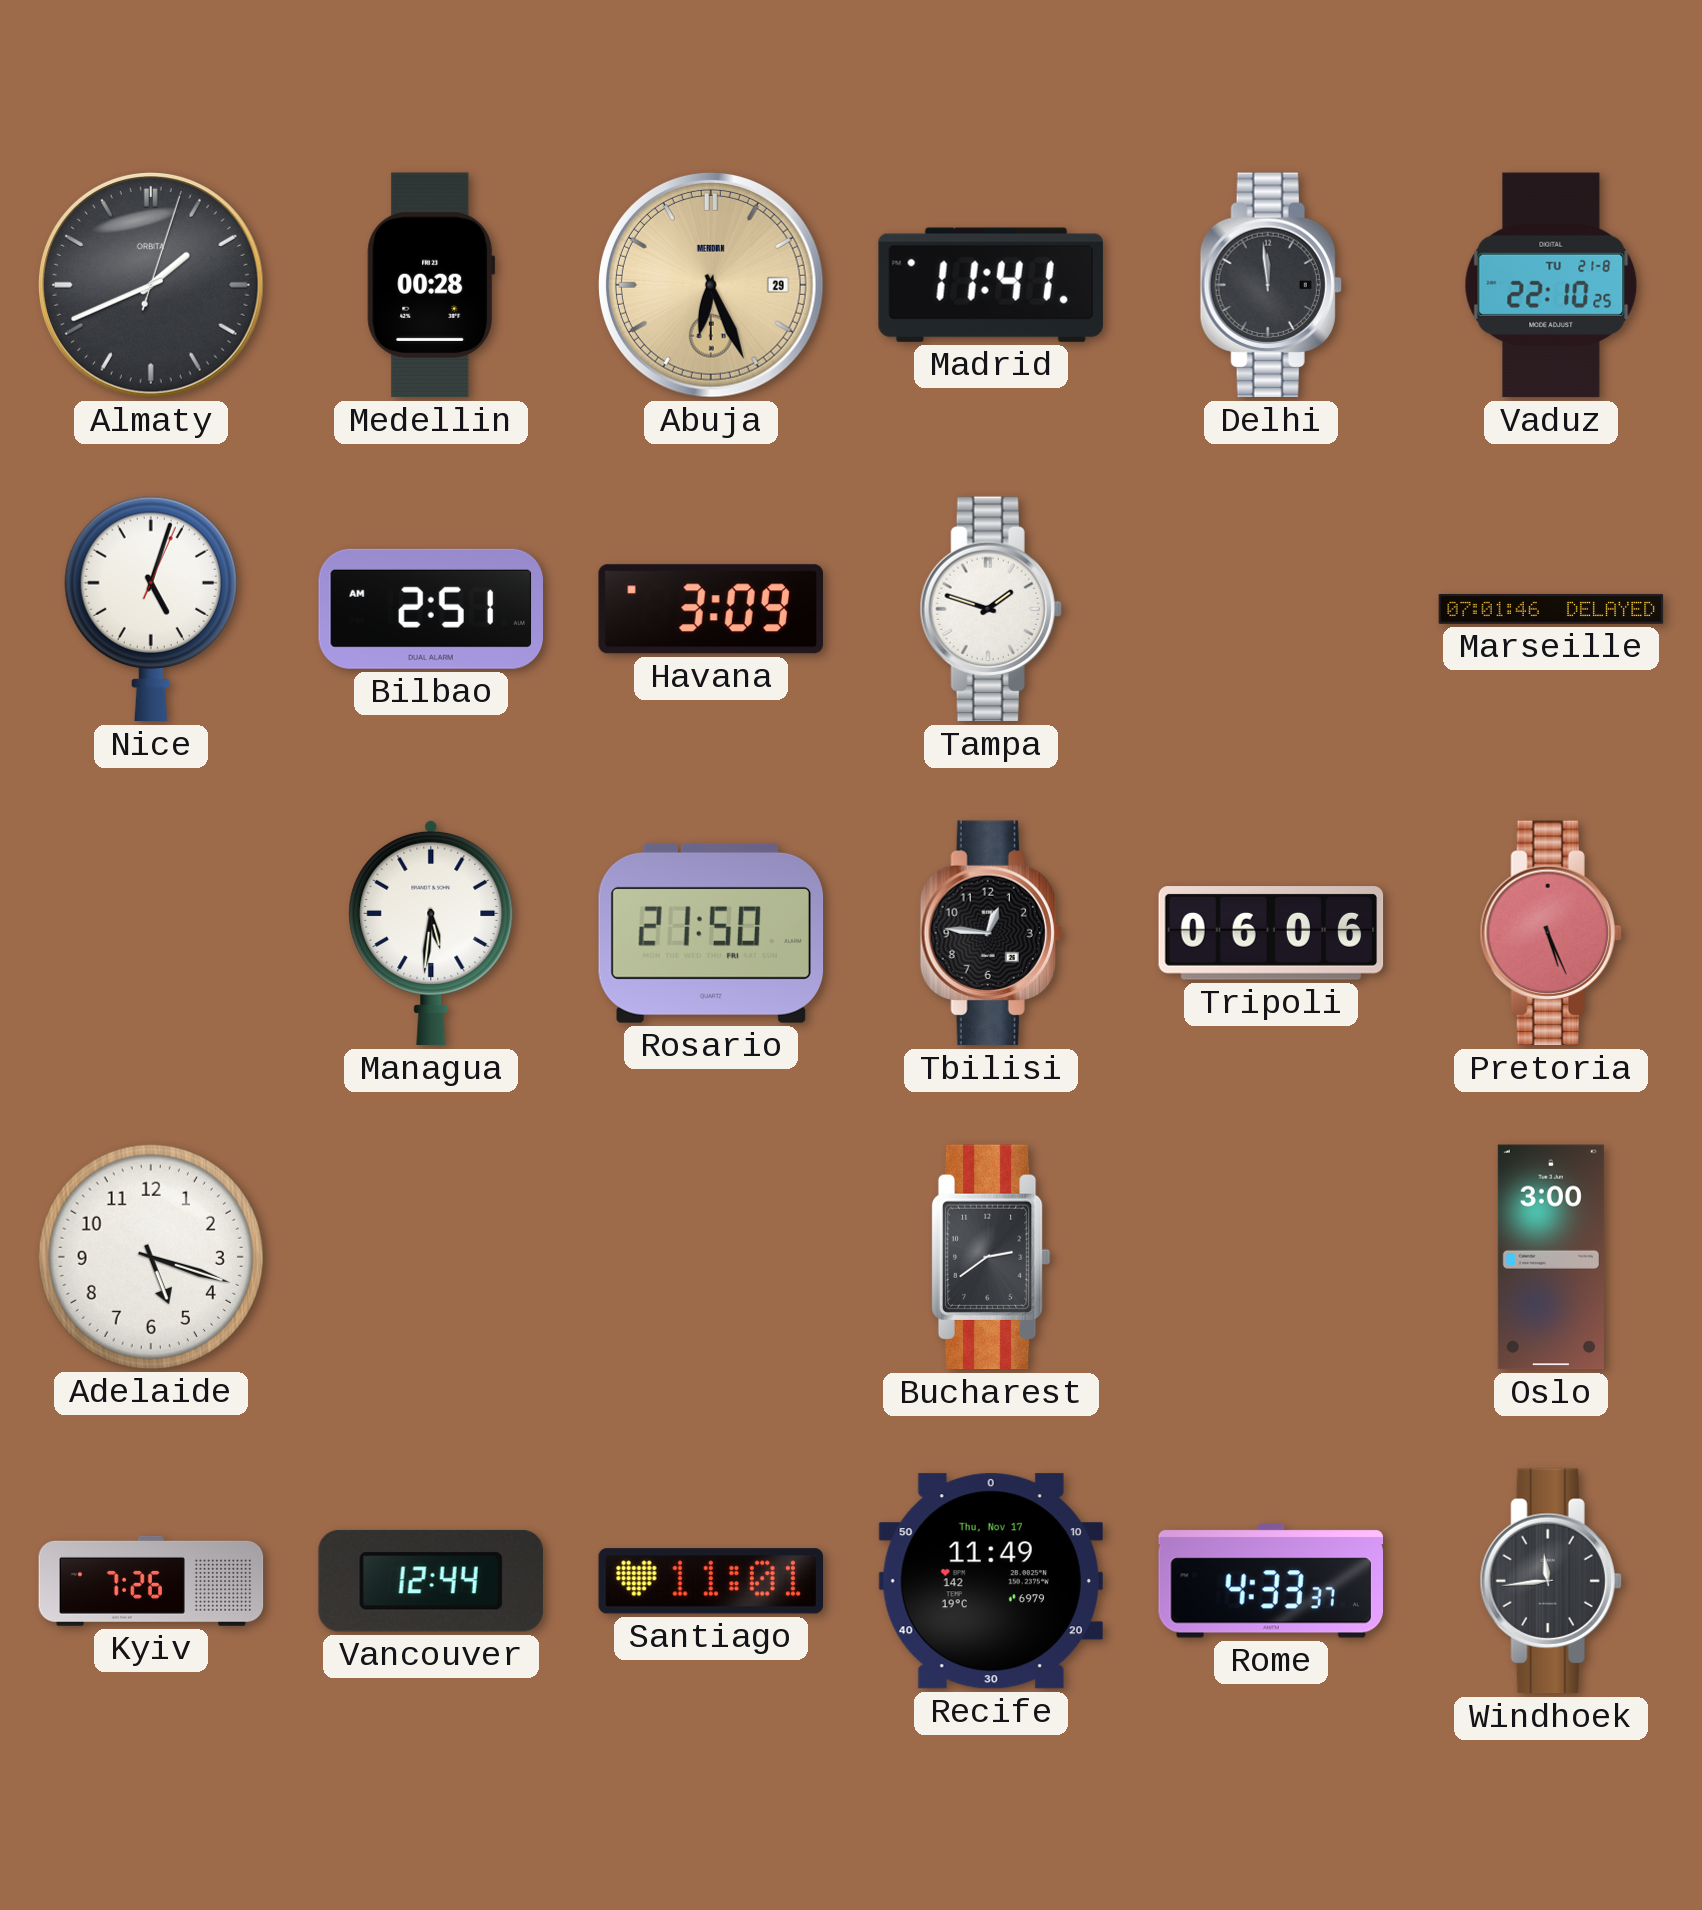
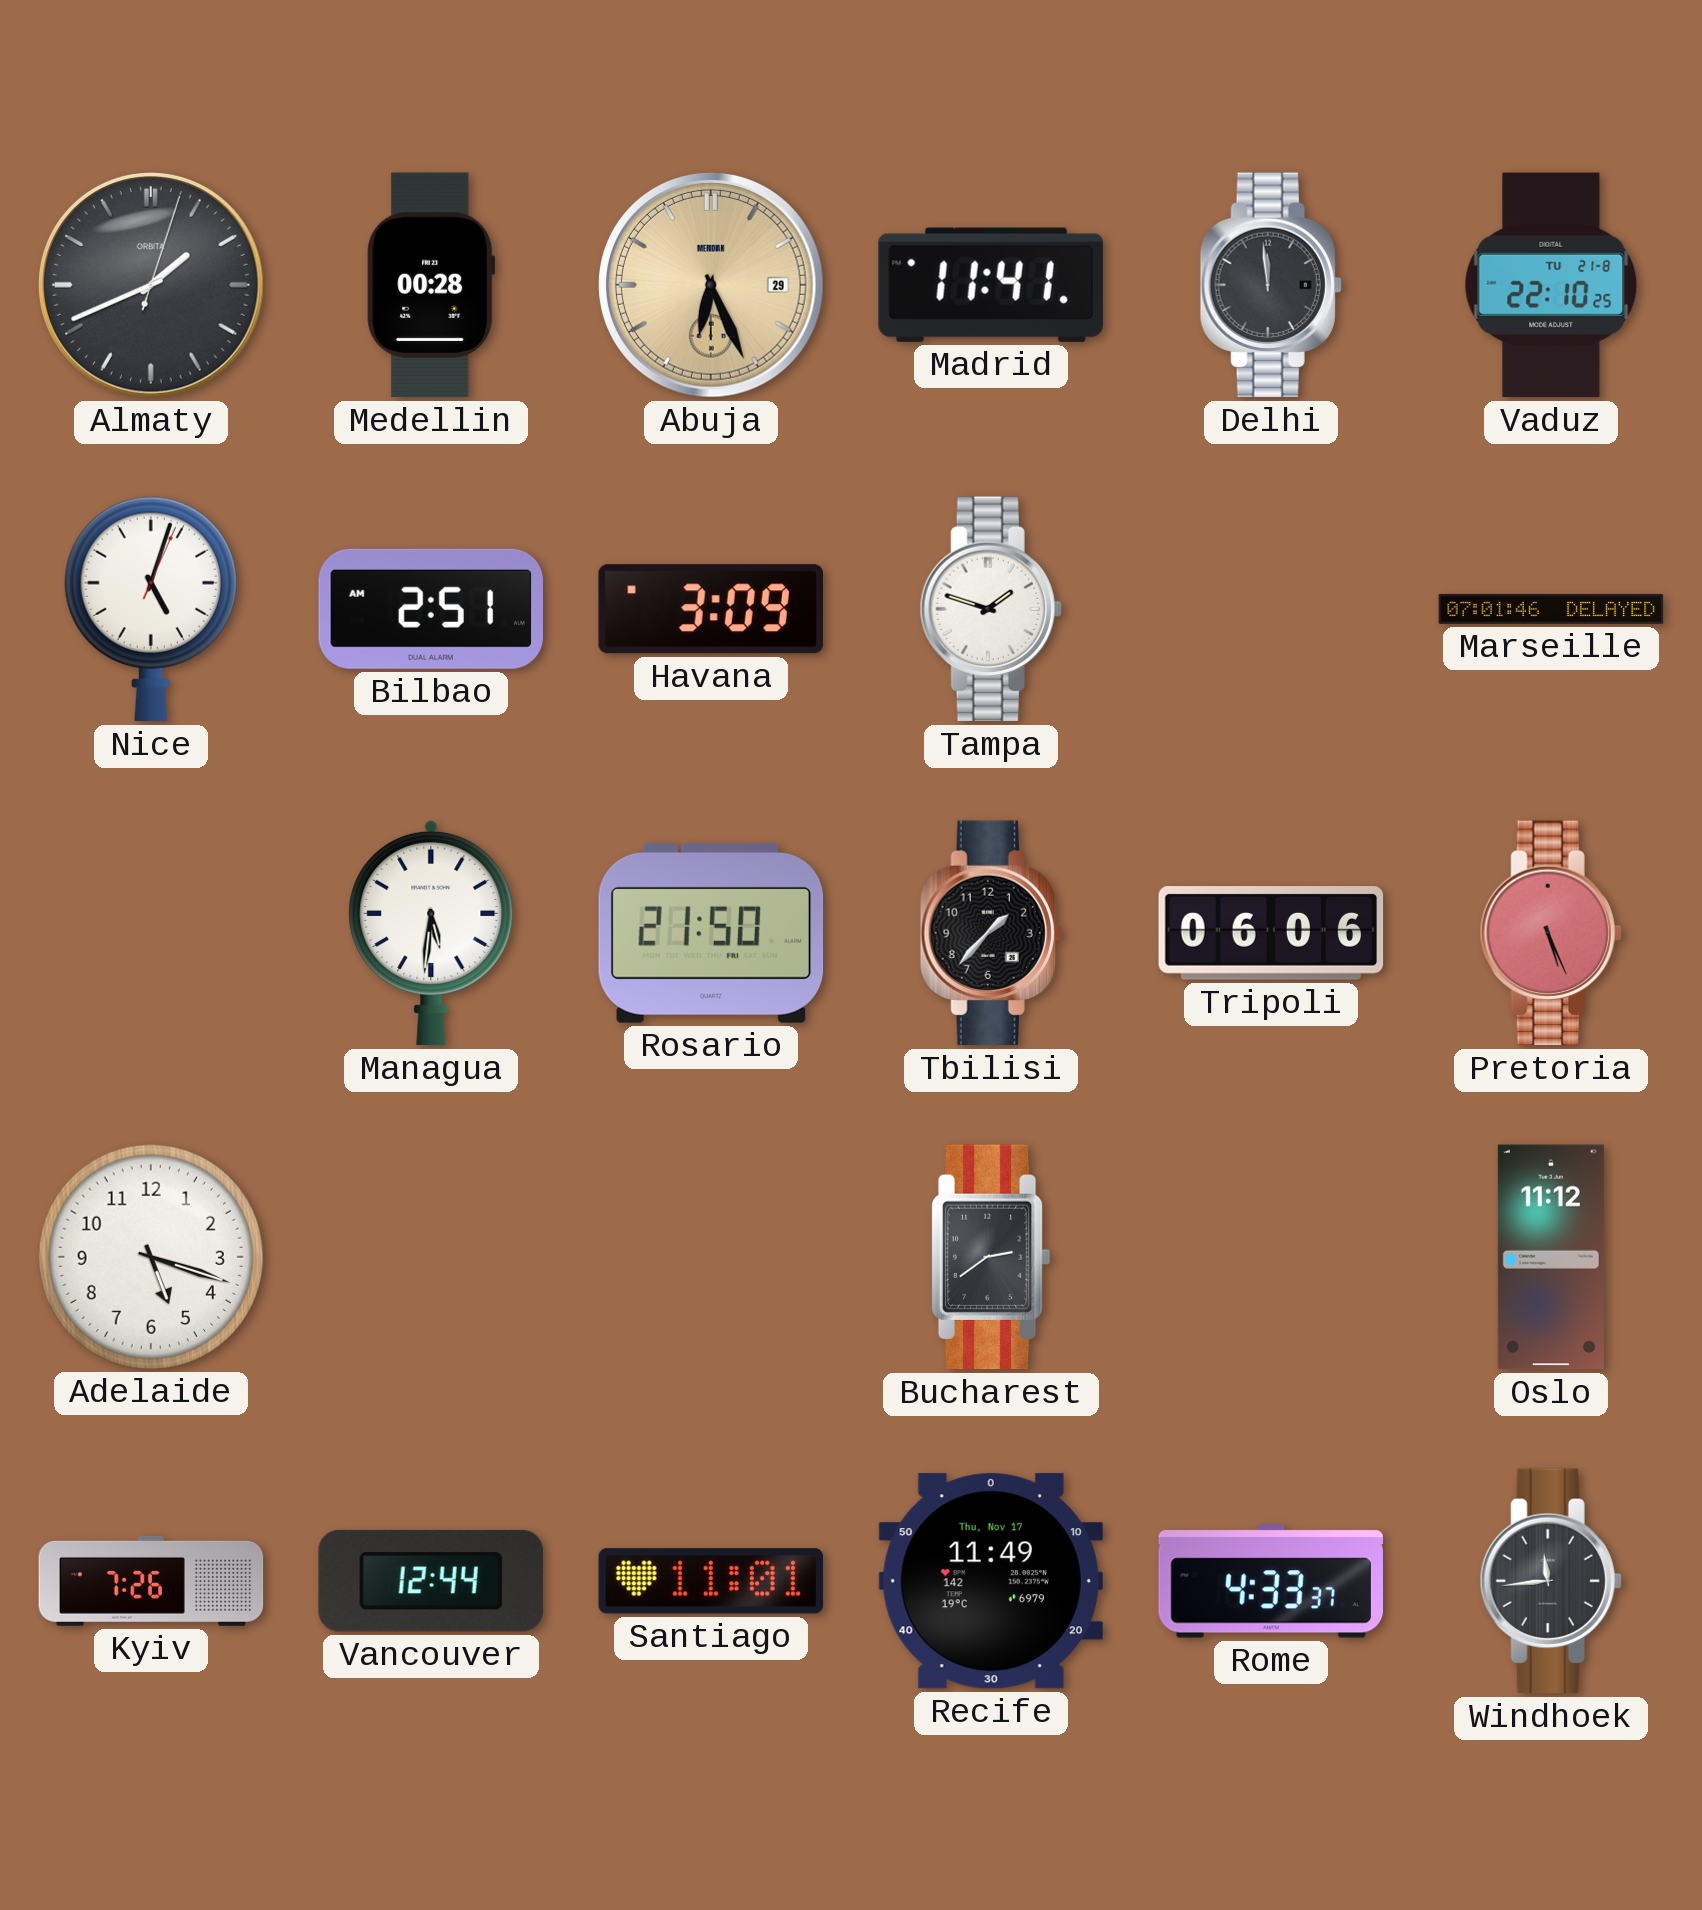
Tbilisi: 12:46 -> 1:37 (991, 933)
Oslo: 3:00 -> 11:12 (1551, 1257)
